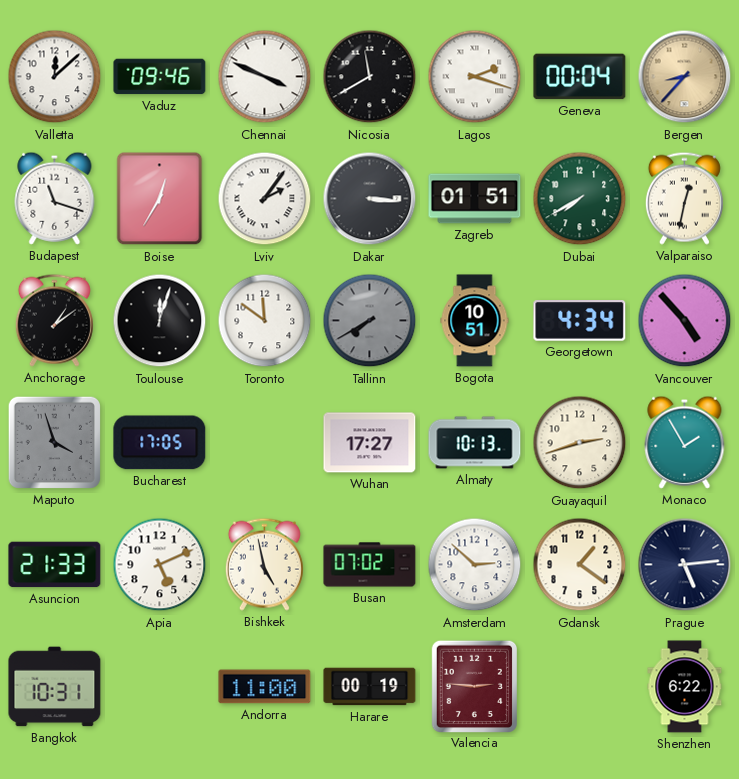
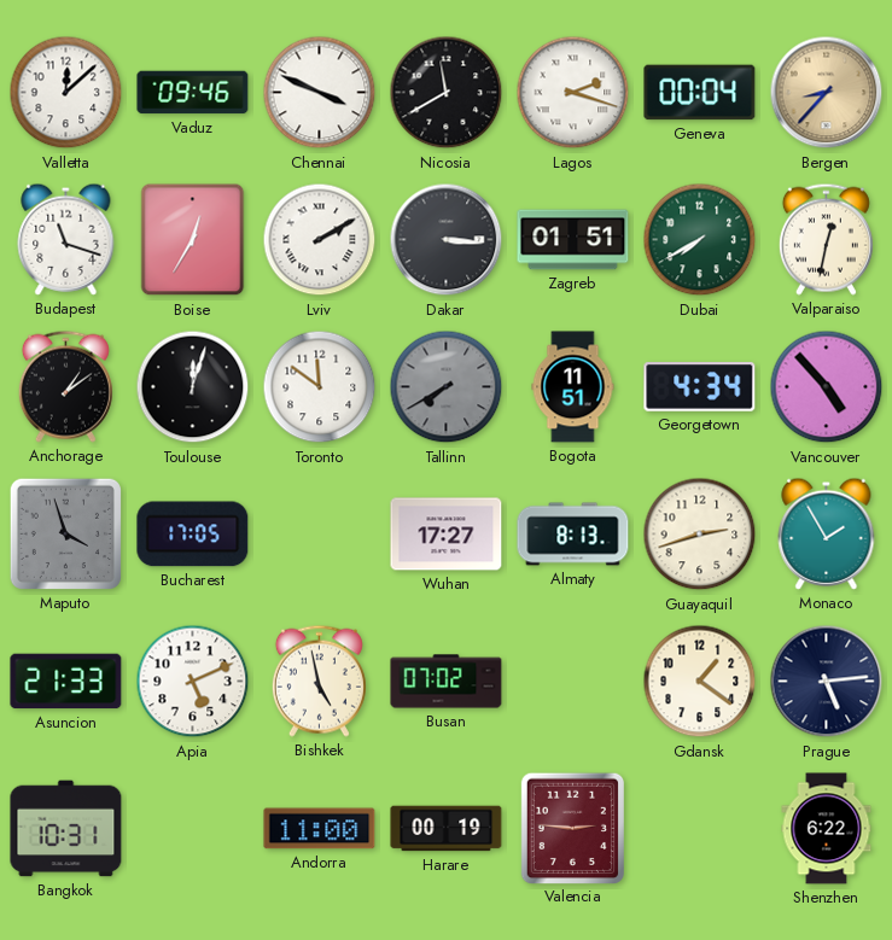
Lviv: 2:06 -> 2:10 (320, 240)
Bogota: 10:51 -> 11:51 (573, 387)
Almaty: 10:13 -> 8:13 (573, 535)
Amsterdam: 2:52 -> none (475, 565)
